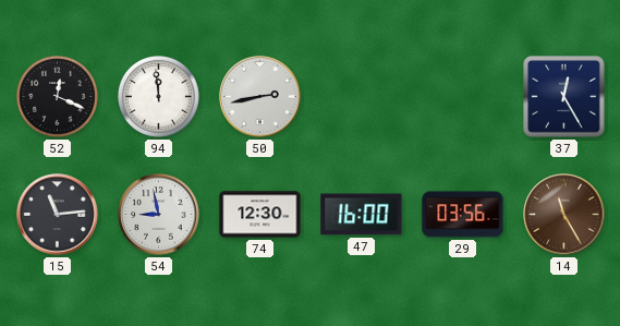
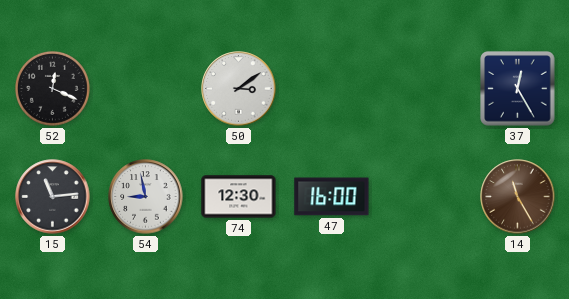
94: 11:59 -> none (158, 96)
50: 2:43 -> 3:09 (239, 89)
29: 03:56 -> none (463, 215)
